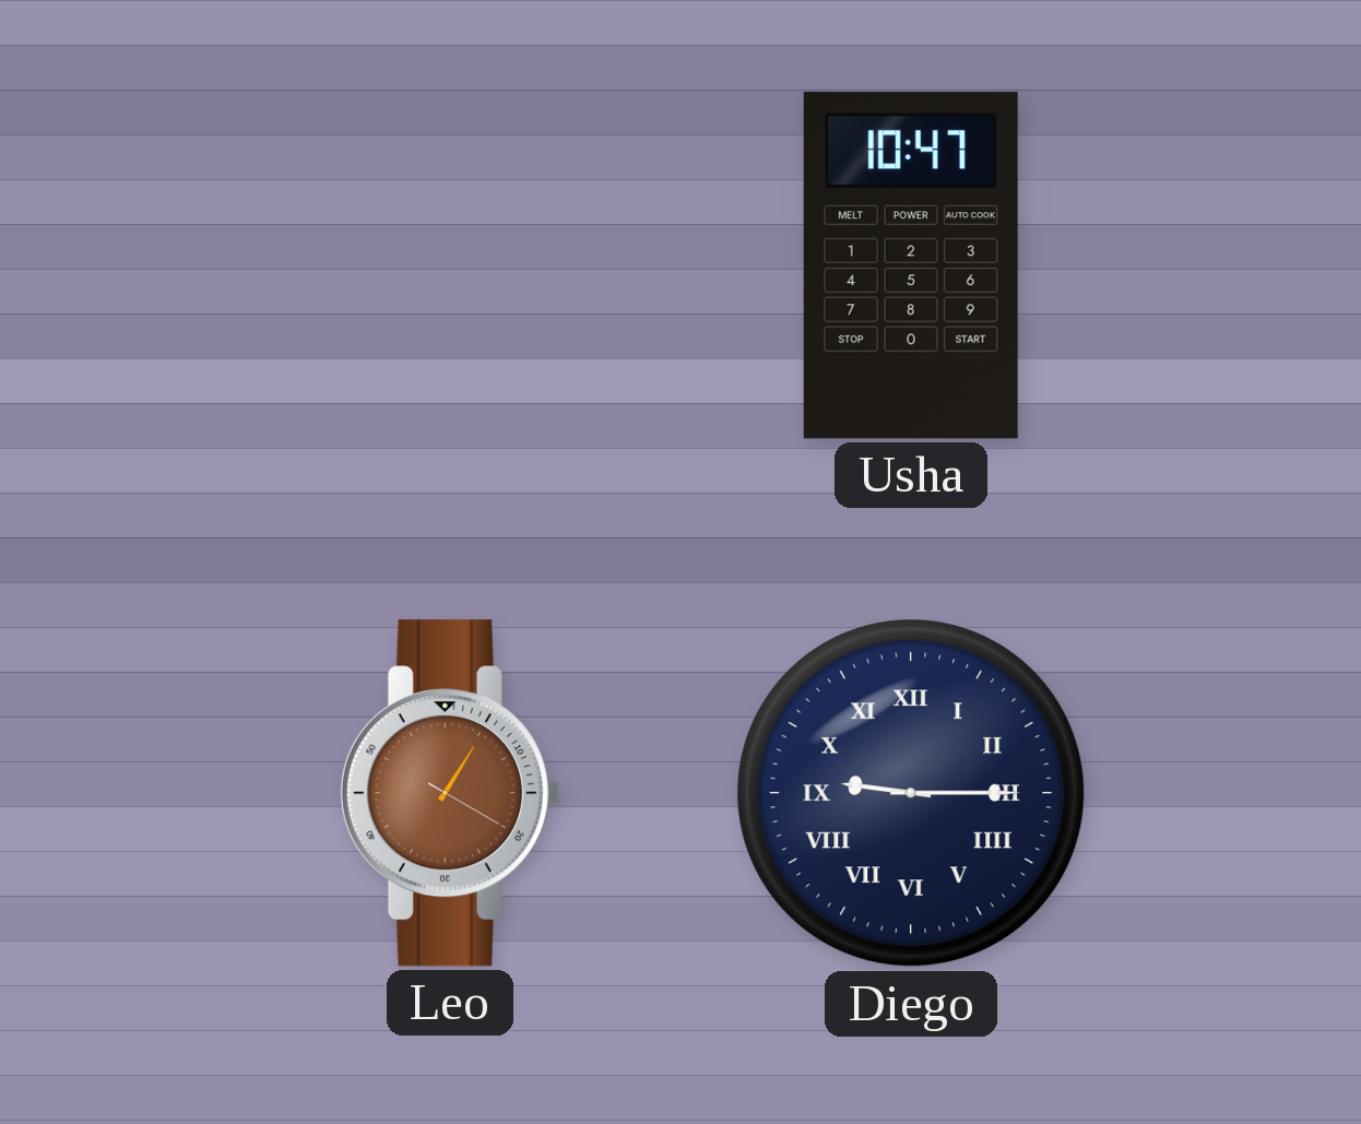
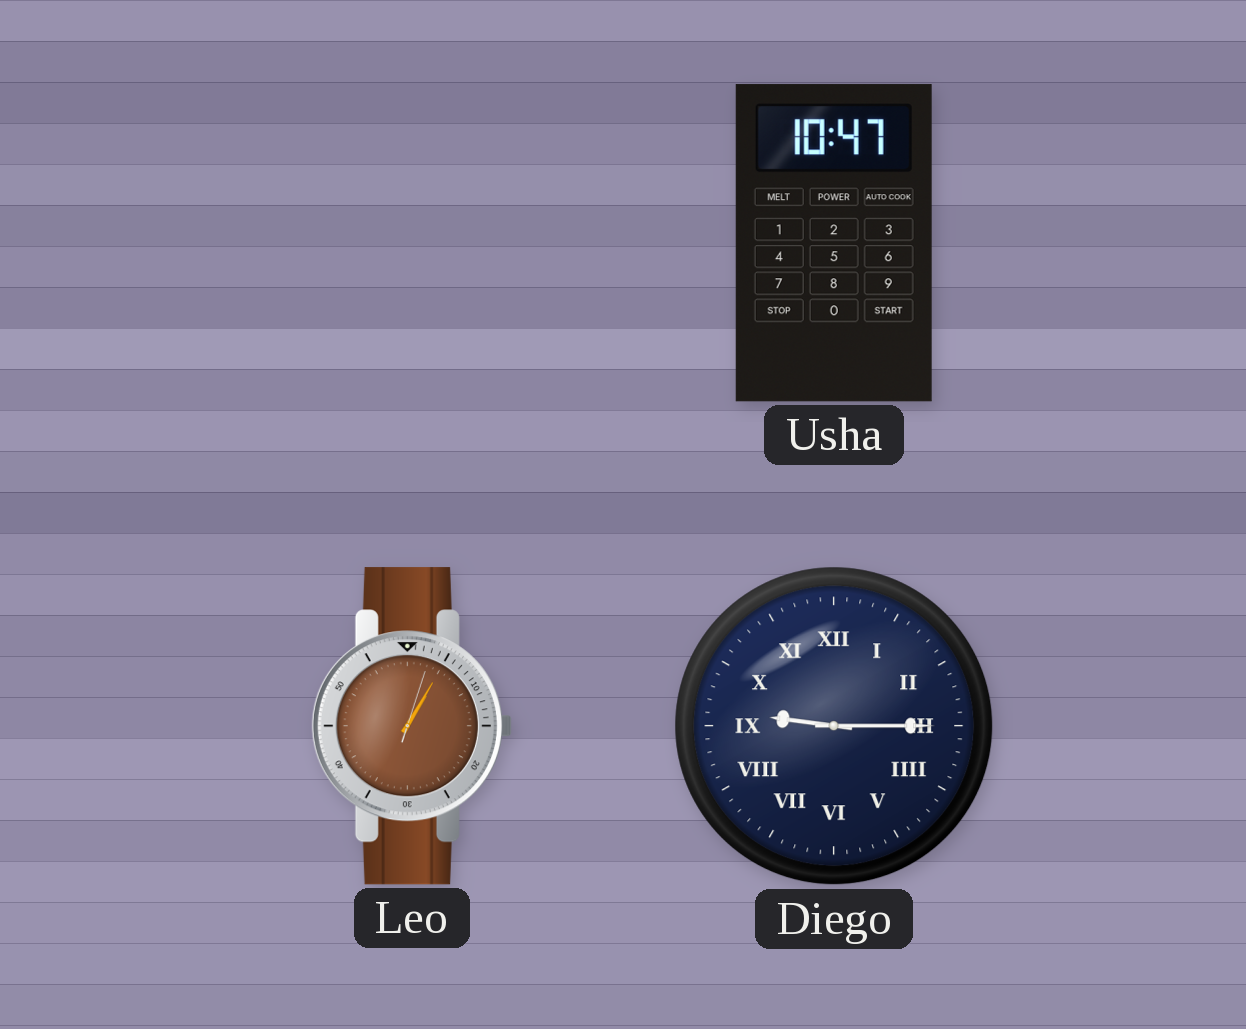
Leo: 1:05:20 -> 1:05:03 (412, 726)
